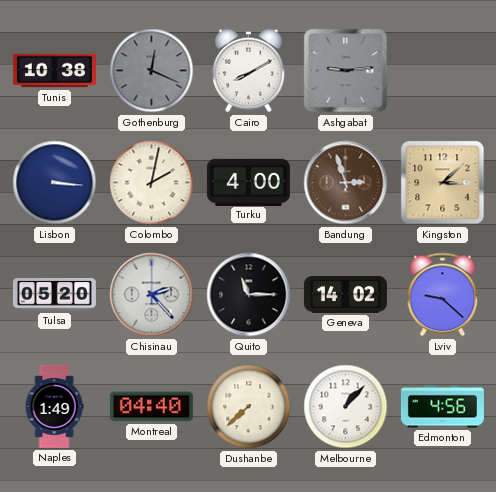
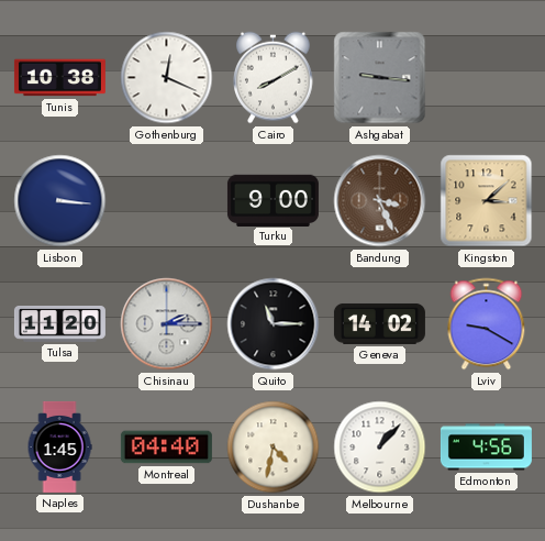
Gothenburg dial: grey -> white (167, 78)
Ashgabat: 9:14 -> 9:16 (380, 78)
Colombo: 2:02 -> none (152, 183)
Turku: 4:00 -> 9:00 (272, 200)
Bandung: 2:57 -> 3:26 (380, 201)
Tulsa: 05:20 -> 11:20 (59, 324)
Chisinau: 2:23 -> 2:15 (167, 324)
Lviv: 9:22 -> 9:20 (487, 324)
Naples: 1:49 -> 1:45 (59, 446)
Dushanbe: 7:38 -> 4:32 (274, 448)
